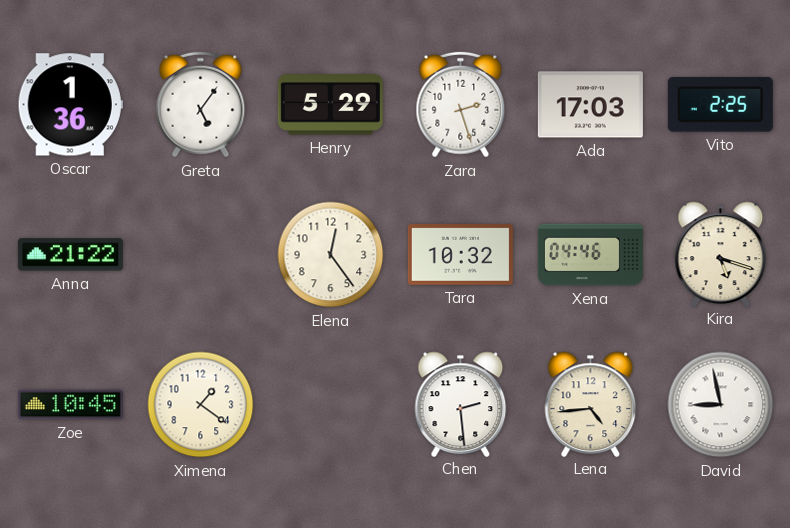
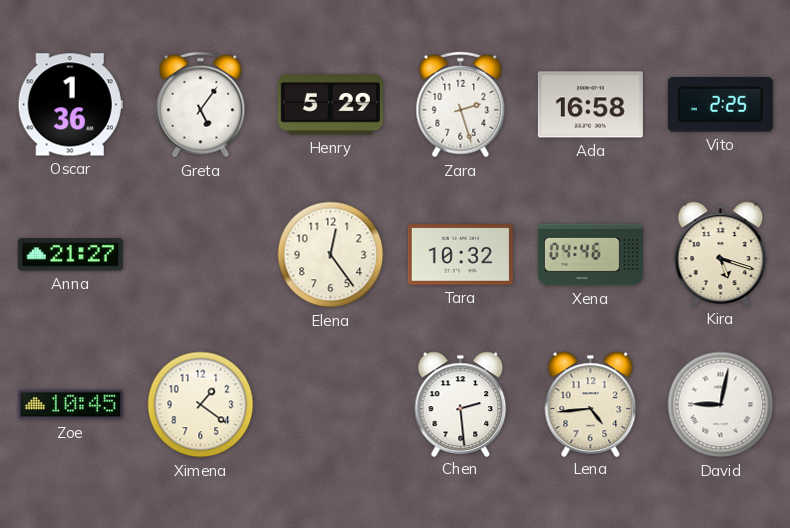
Ada: 17:03 -> 16:58 (590, 105)
Anna: 21:22 -> 21:27 (70, 255)
David: 8:58 -> 9:02 (721, 405)
